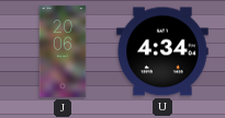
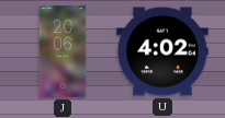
U: 4:34 -> 4:02 (162, 51)
